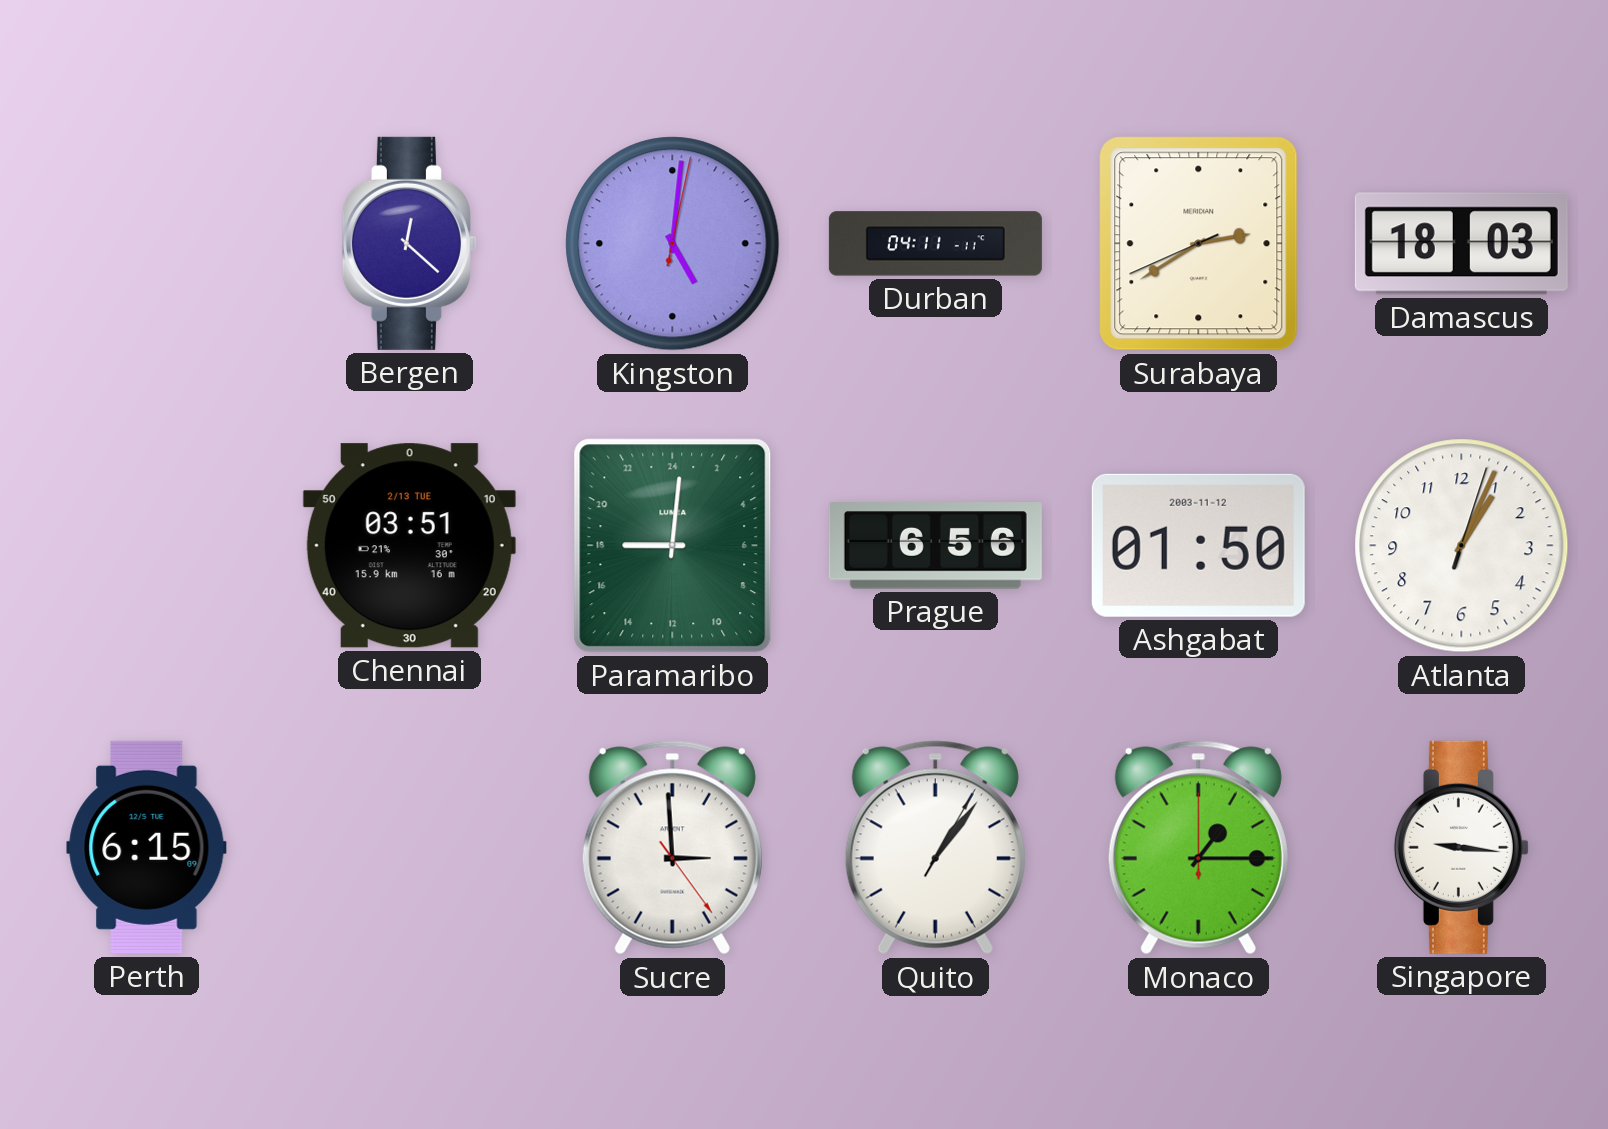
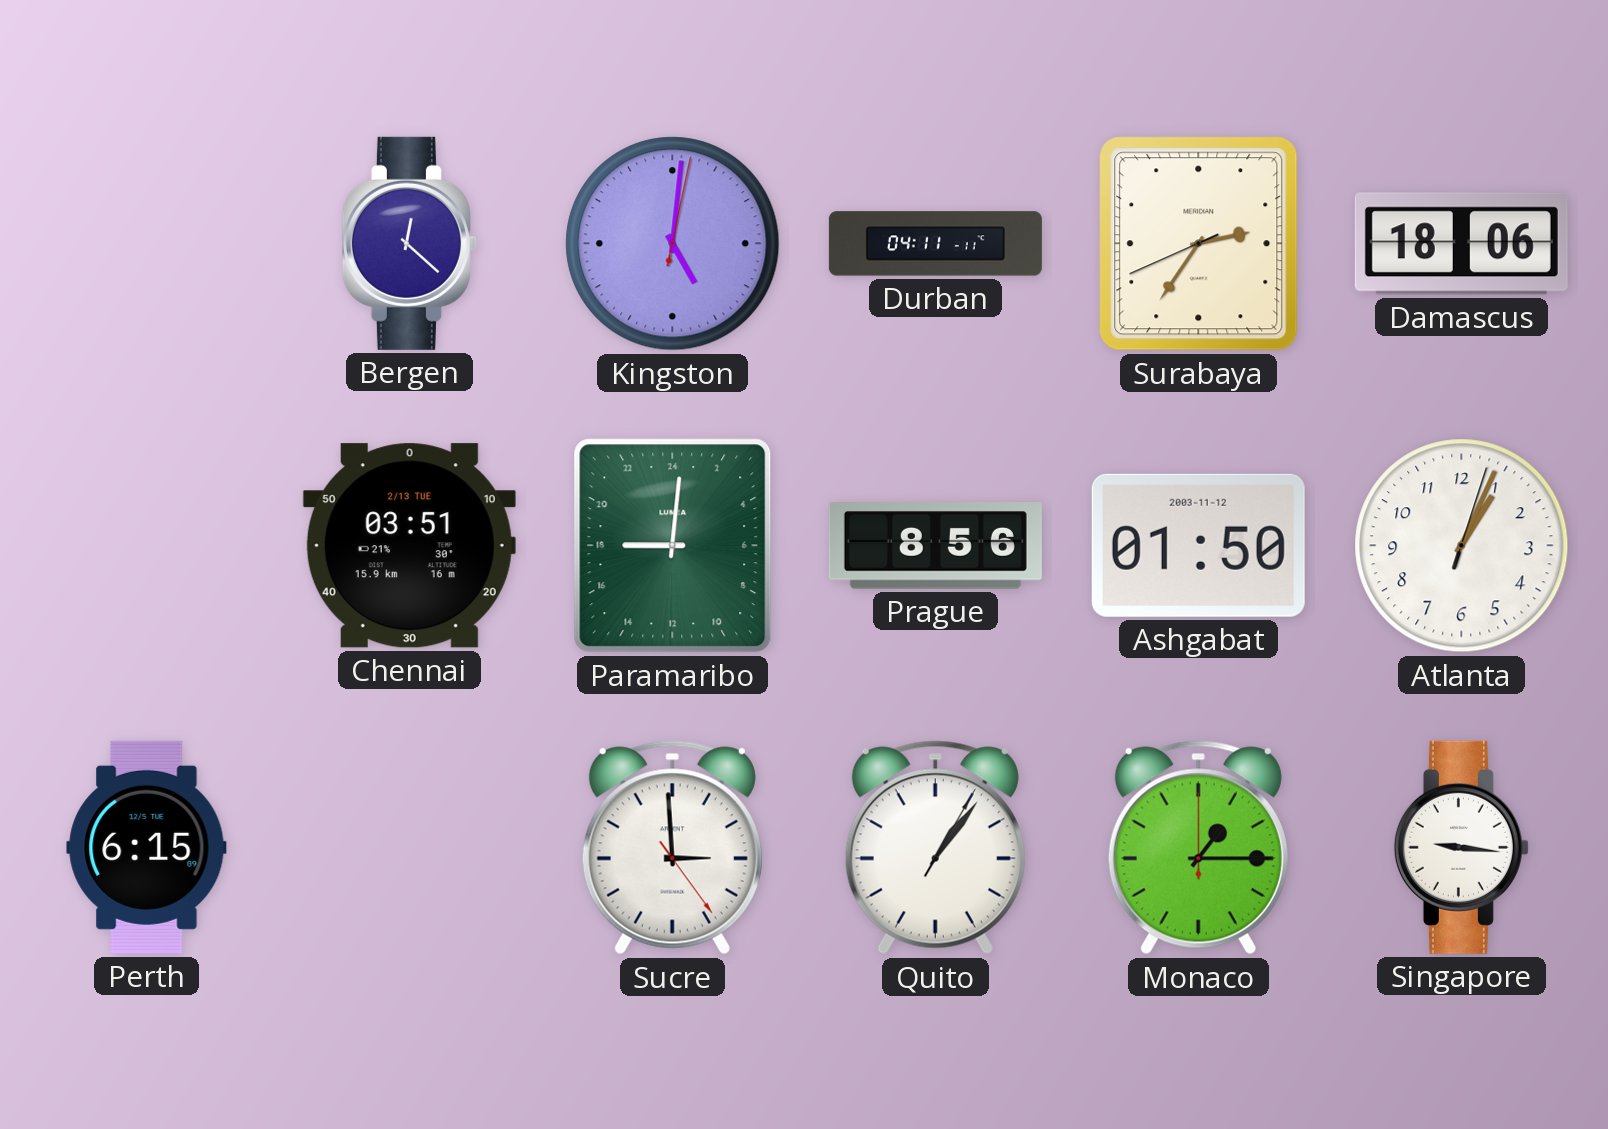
Surabaya: 2:39 -> 2:35 (1199, 244)
Damascus: 18:03 -> 18:06 (1461, 244)
Prague: 6:56 -> 8:56 (935, 546)
